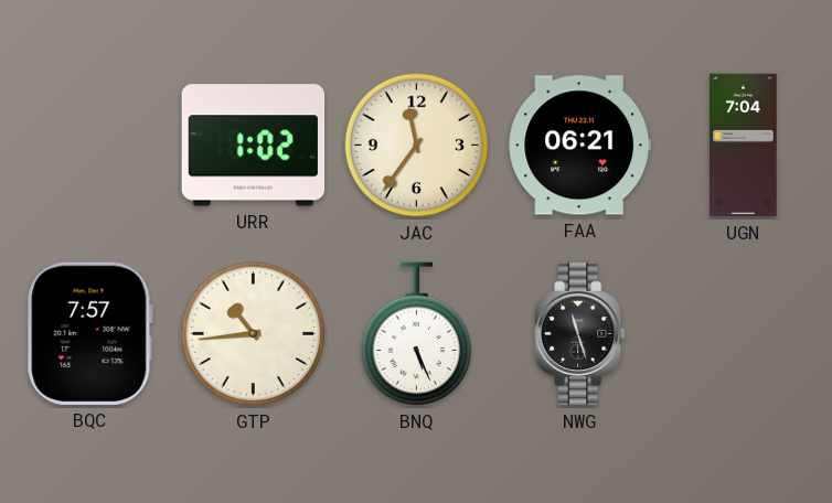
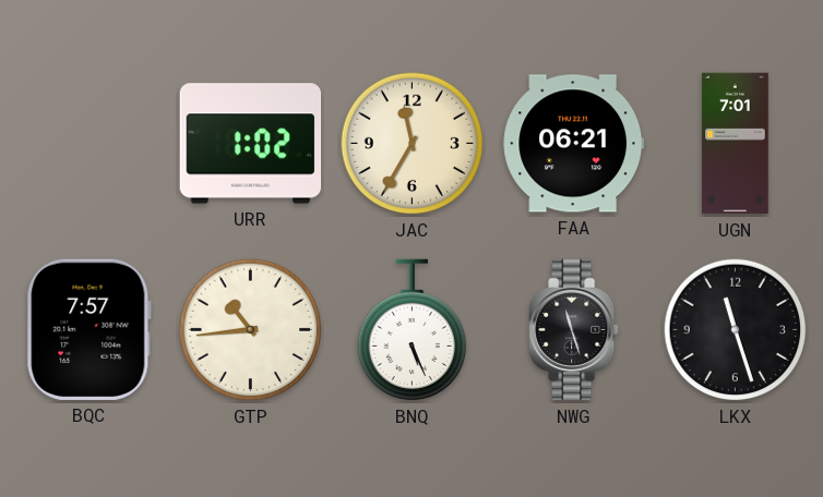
JAC: 11:36 -> 11:35 (413, 144)
UGN: 7:04 -> 7:01 (736, 144)
LKX: none -> 11:27 (736, 330)
